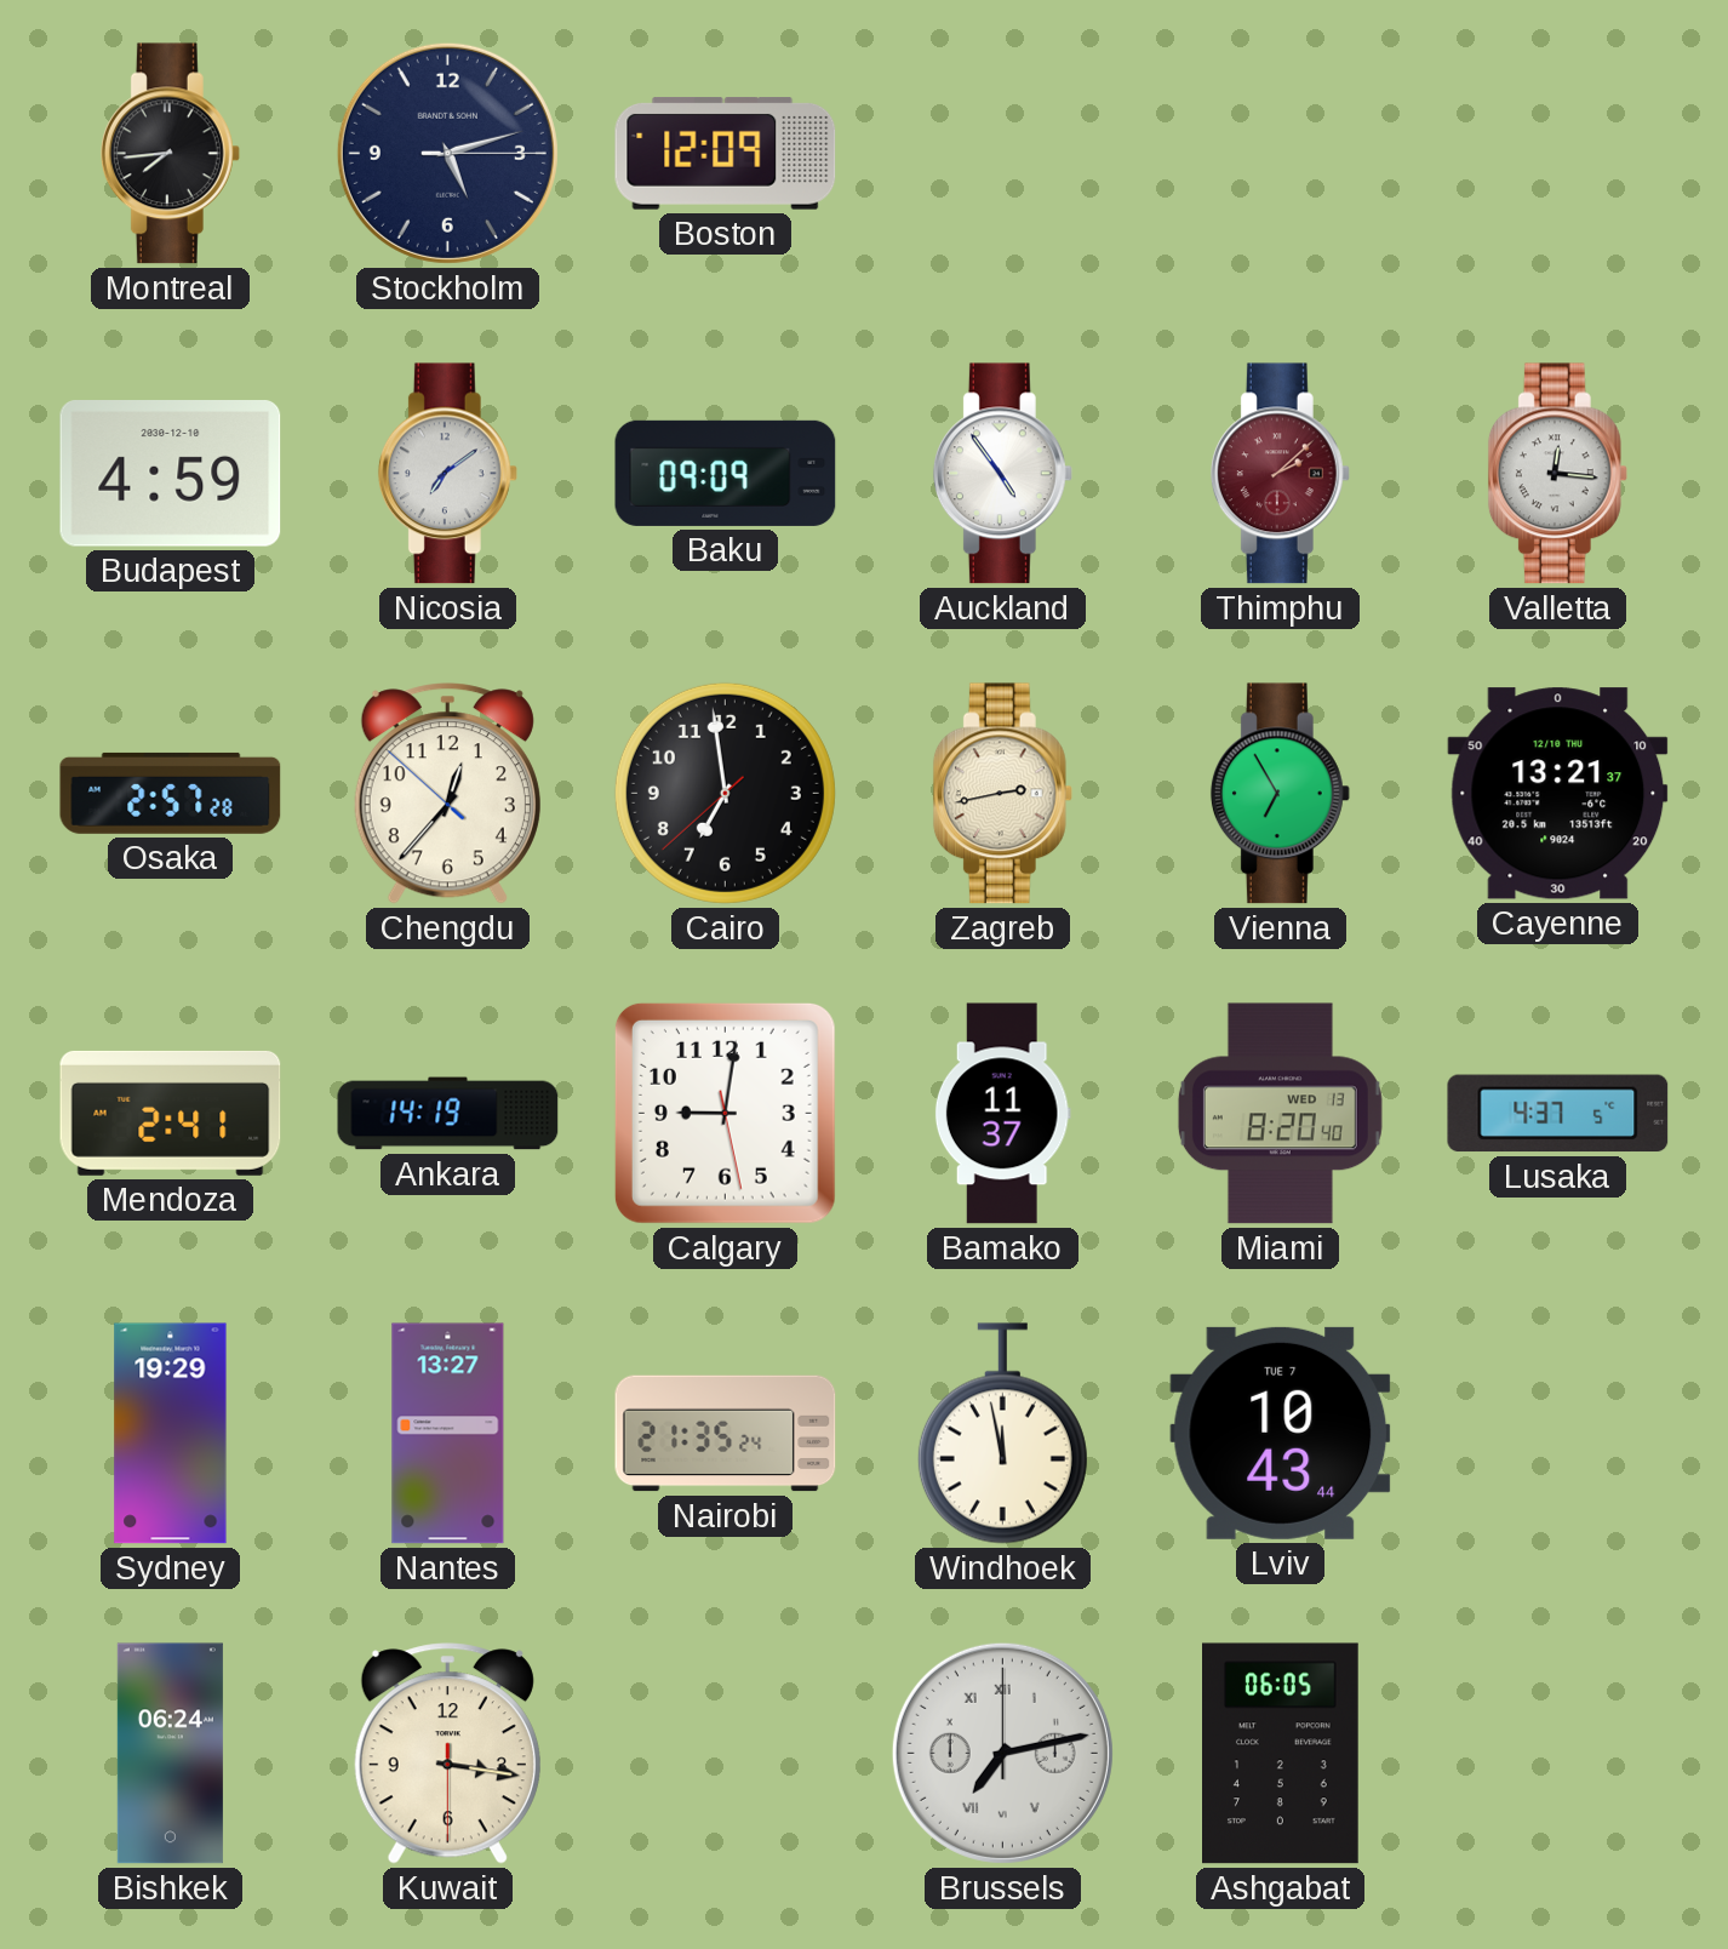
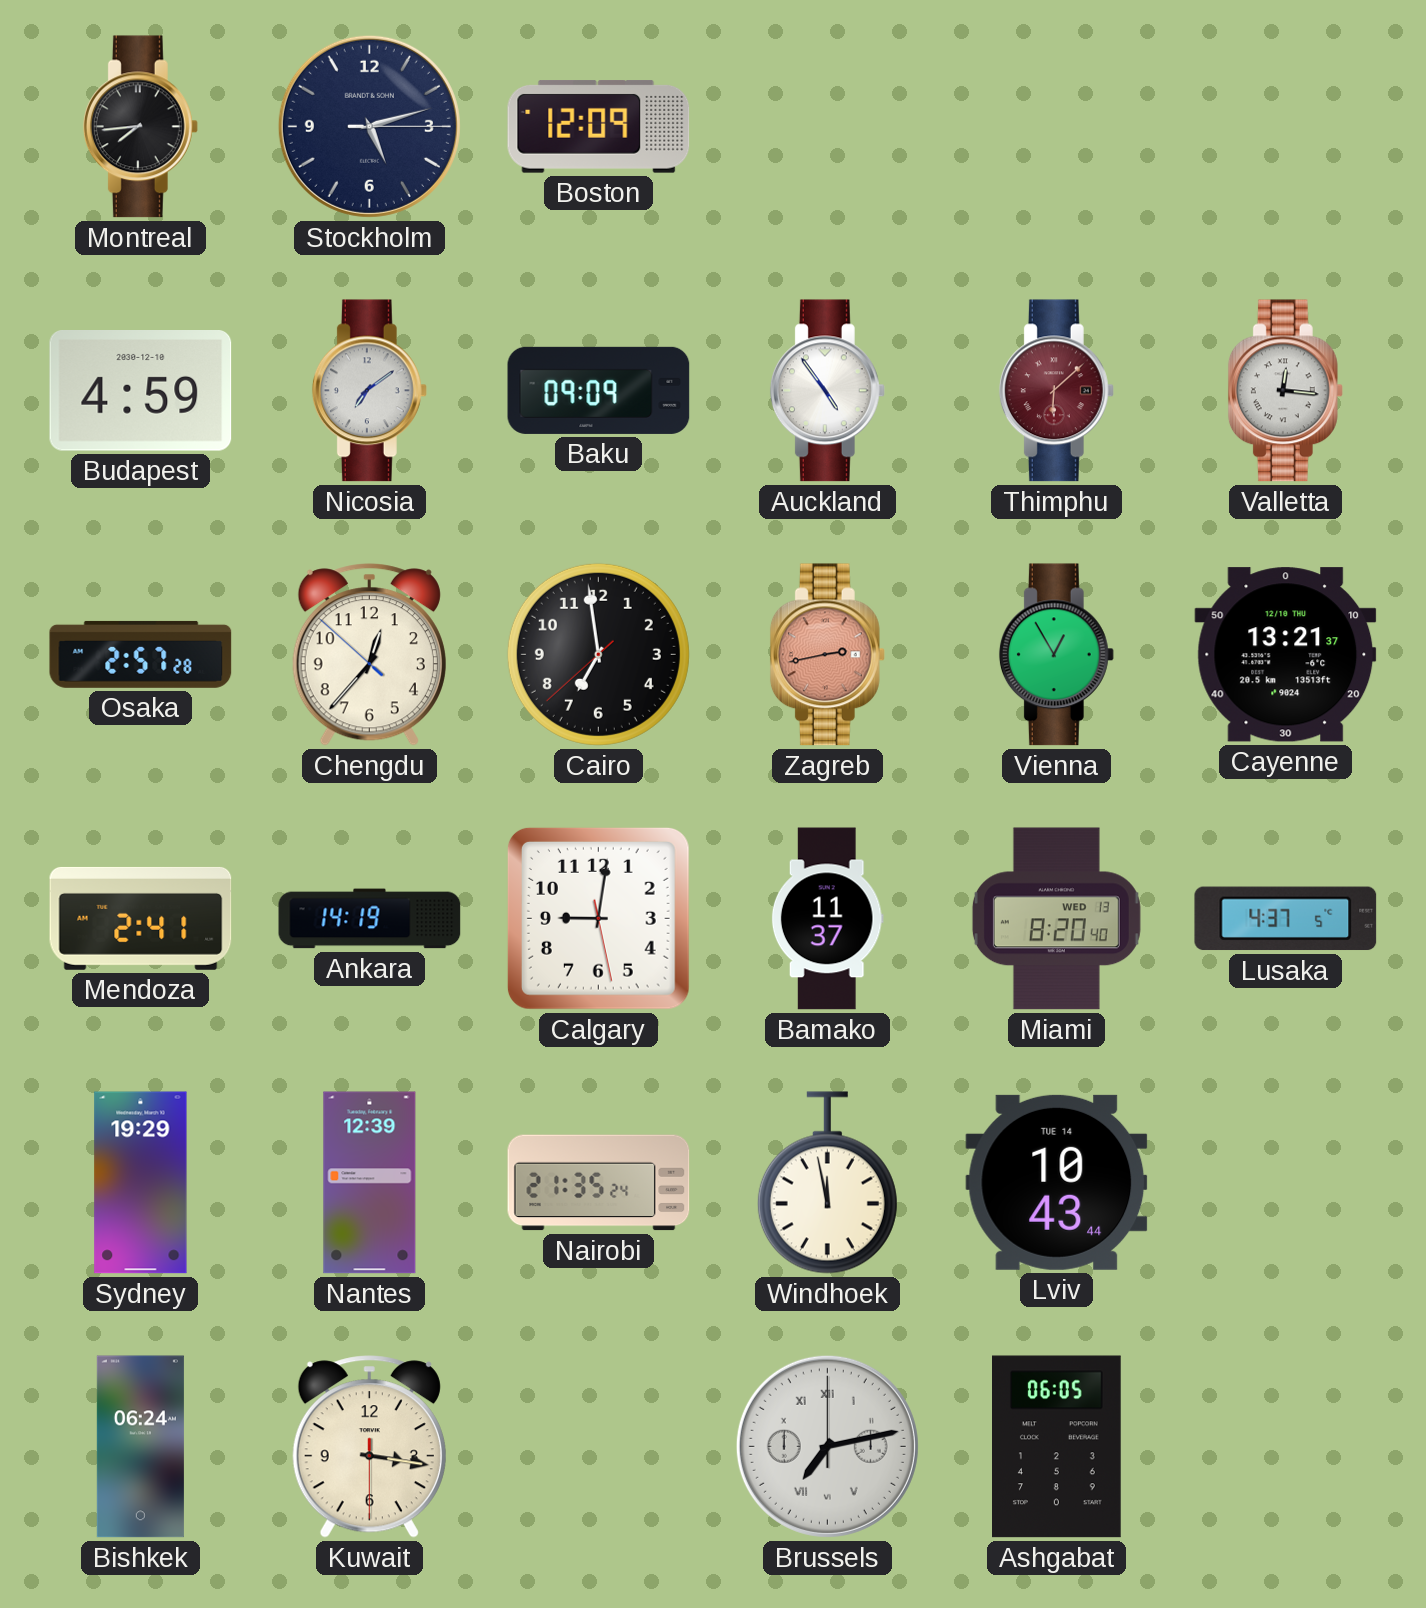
Thimphu: 2:08 -> 6:08 (1056, 391)
Zagreb dial: cream -> salmon (827, 655)
Vienna: 6:55 -> 12:55 (1056, 655)
Nantes: 13:27 -> 12:39 (370, 1183)
Lviv date: TUE 7 -> TUE 14 (1057, 1182)
